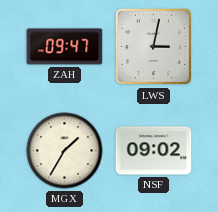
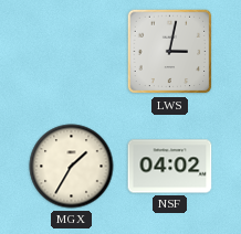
ZAH: 09:47 -> none (65, 47)
NSF: 09:02 -> 04:02 (170, 167)
